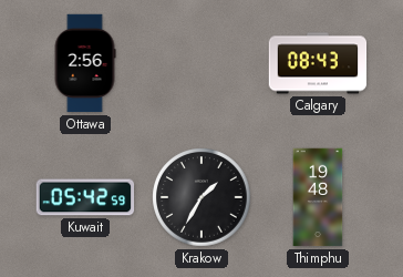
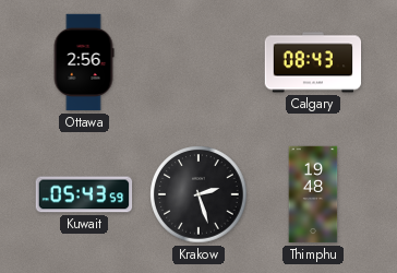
Kuwait: 05:42 -> 05:43 (84, 194)
Krakow: 1:35 -> 2:27 (198, 194)
